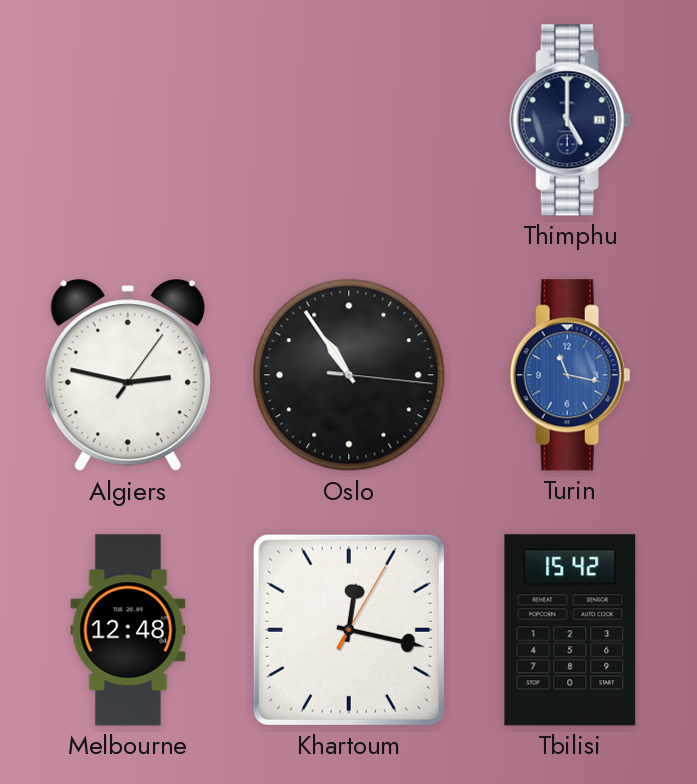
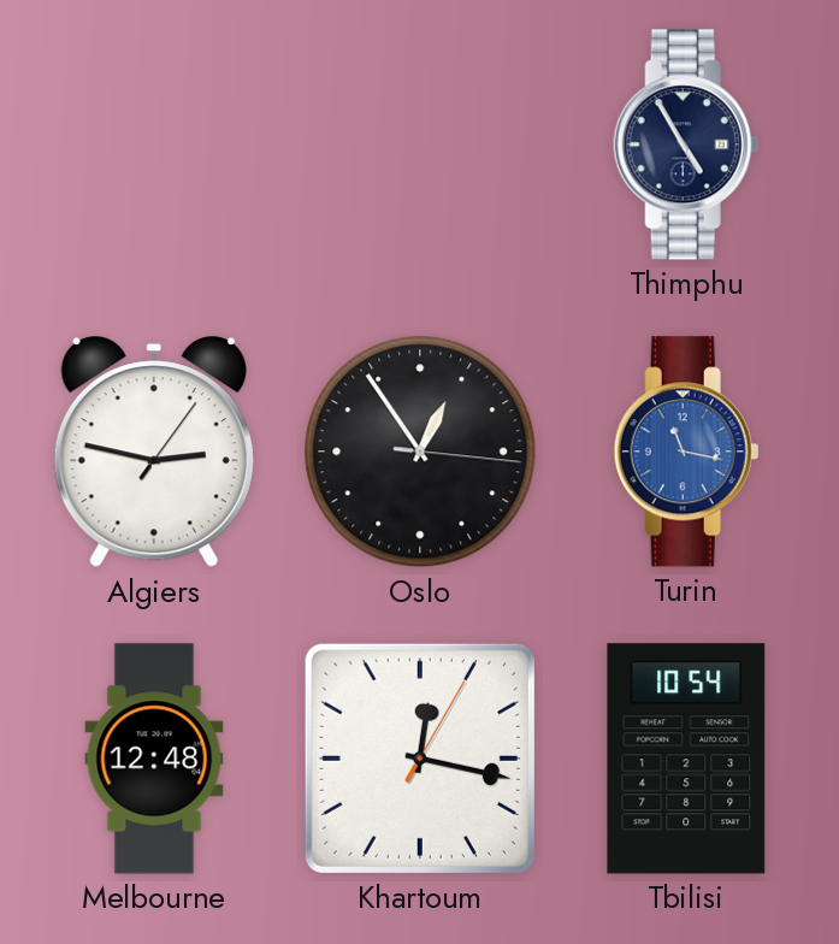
Thimphu: 5:00 -> 4:55 (686, 144)
Oslo: 10:54 -> 12:54 (420, 452)
Tbilisi: 15:42 -> 10:54 (686, 759)
